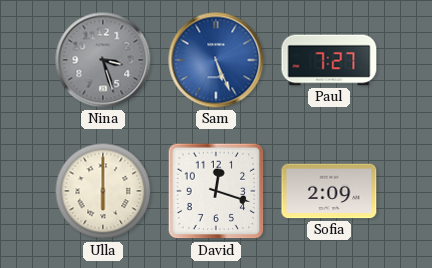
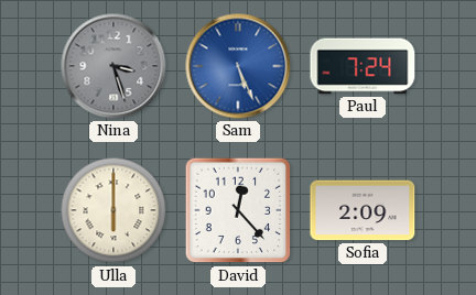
Paul: 7:27 -> 7:24 (363, 66)
David: 12:18 -> 12:23 (238, 210)
